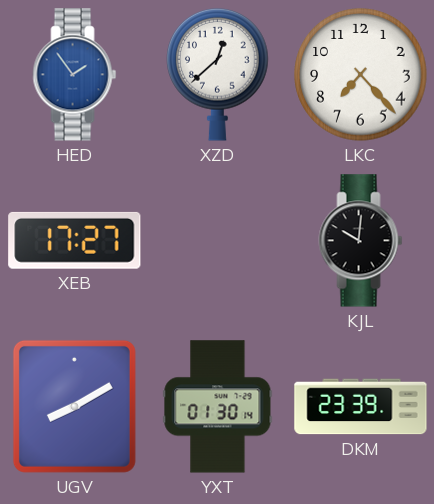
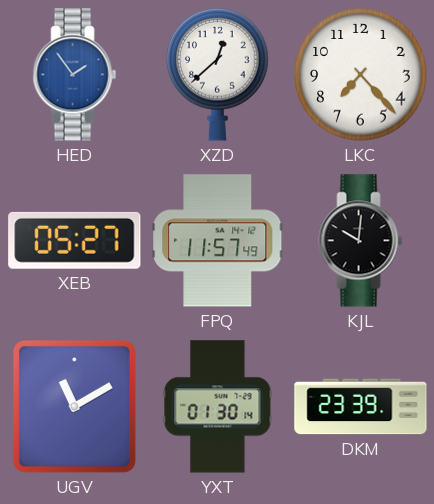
XEB: 17:27 -> 05:27 (75, 240)
FPQ: none -> 11:57 (218, 241)
UGV: 8:10 -> 11:10 (74, 406)
